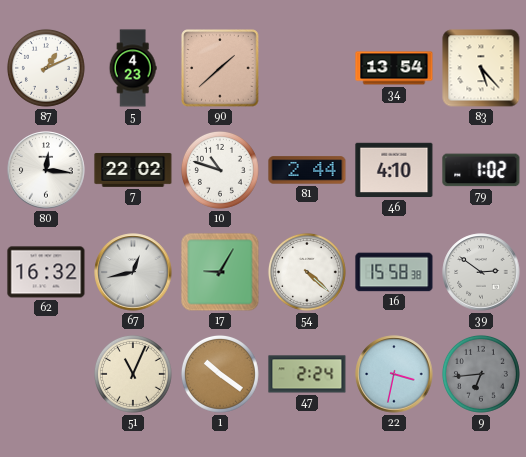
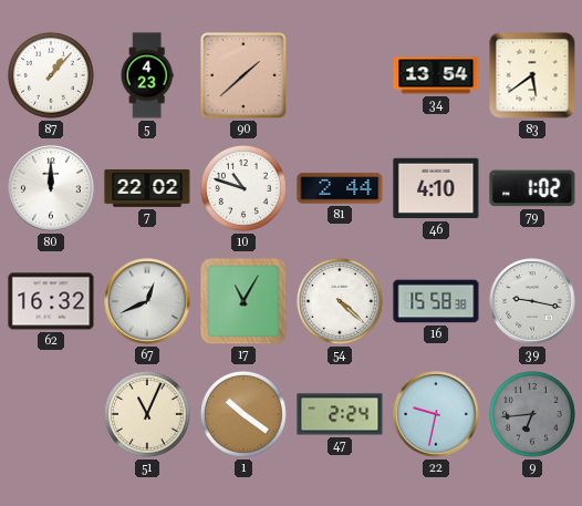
87: 1:11 -> 1:07 (51, 75)
83: 5:23 -> 5:39 (532, 75)
80: 12:16 -> 12:00 (51, 188)
67: 12:43 -> 12:41 (147, 301)
17: 9:05 -> 11:05 (243, 301)
39: 2:51 -> 9:17 (532, 301)
22: 3:32 -> 9:32 (436, 414)
